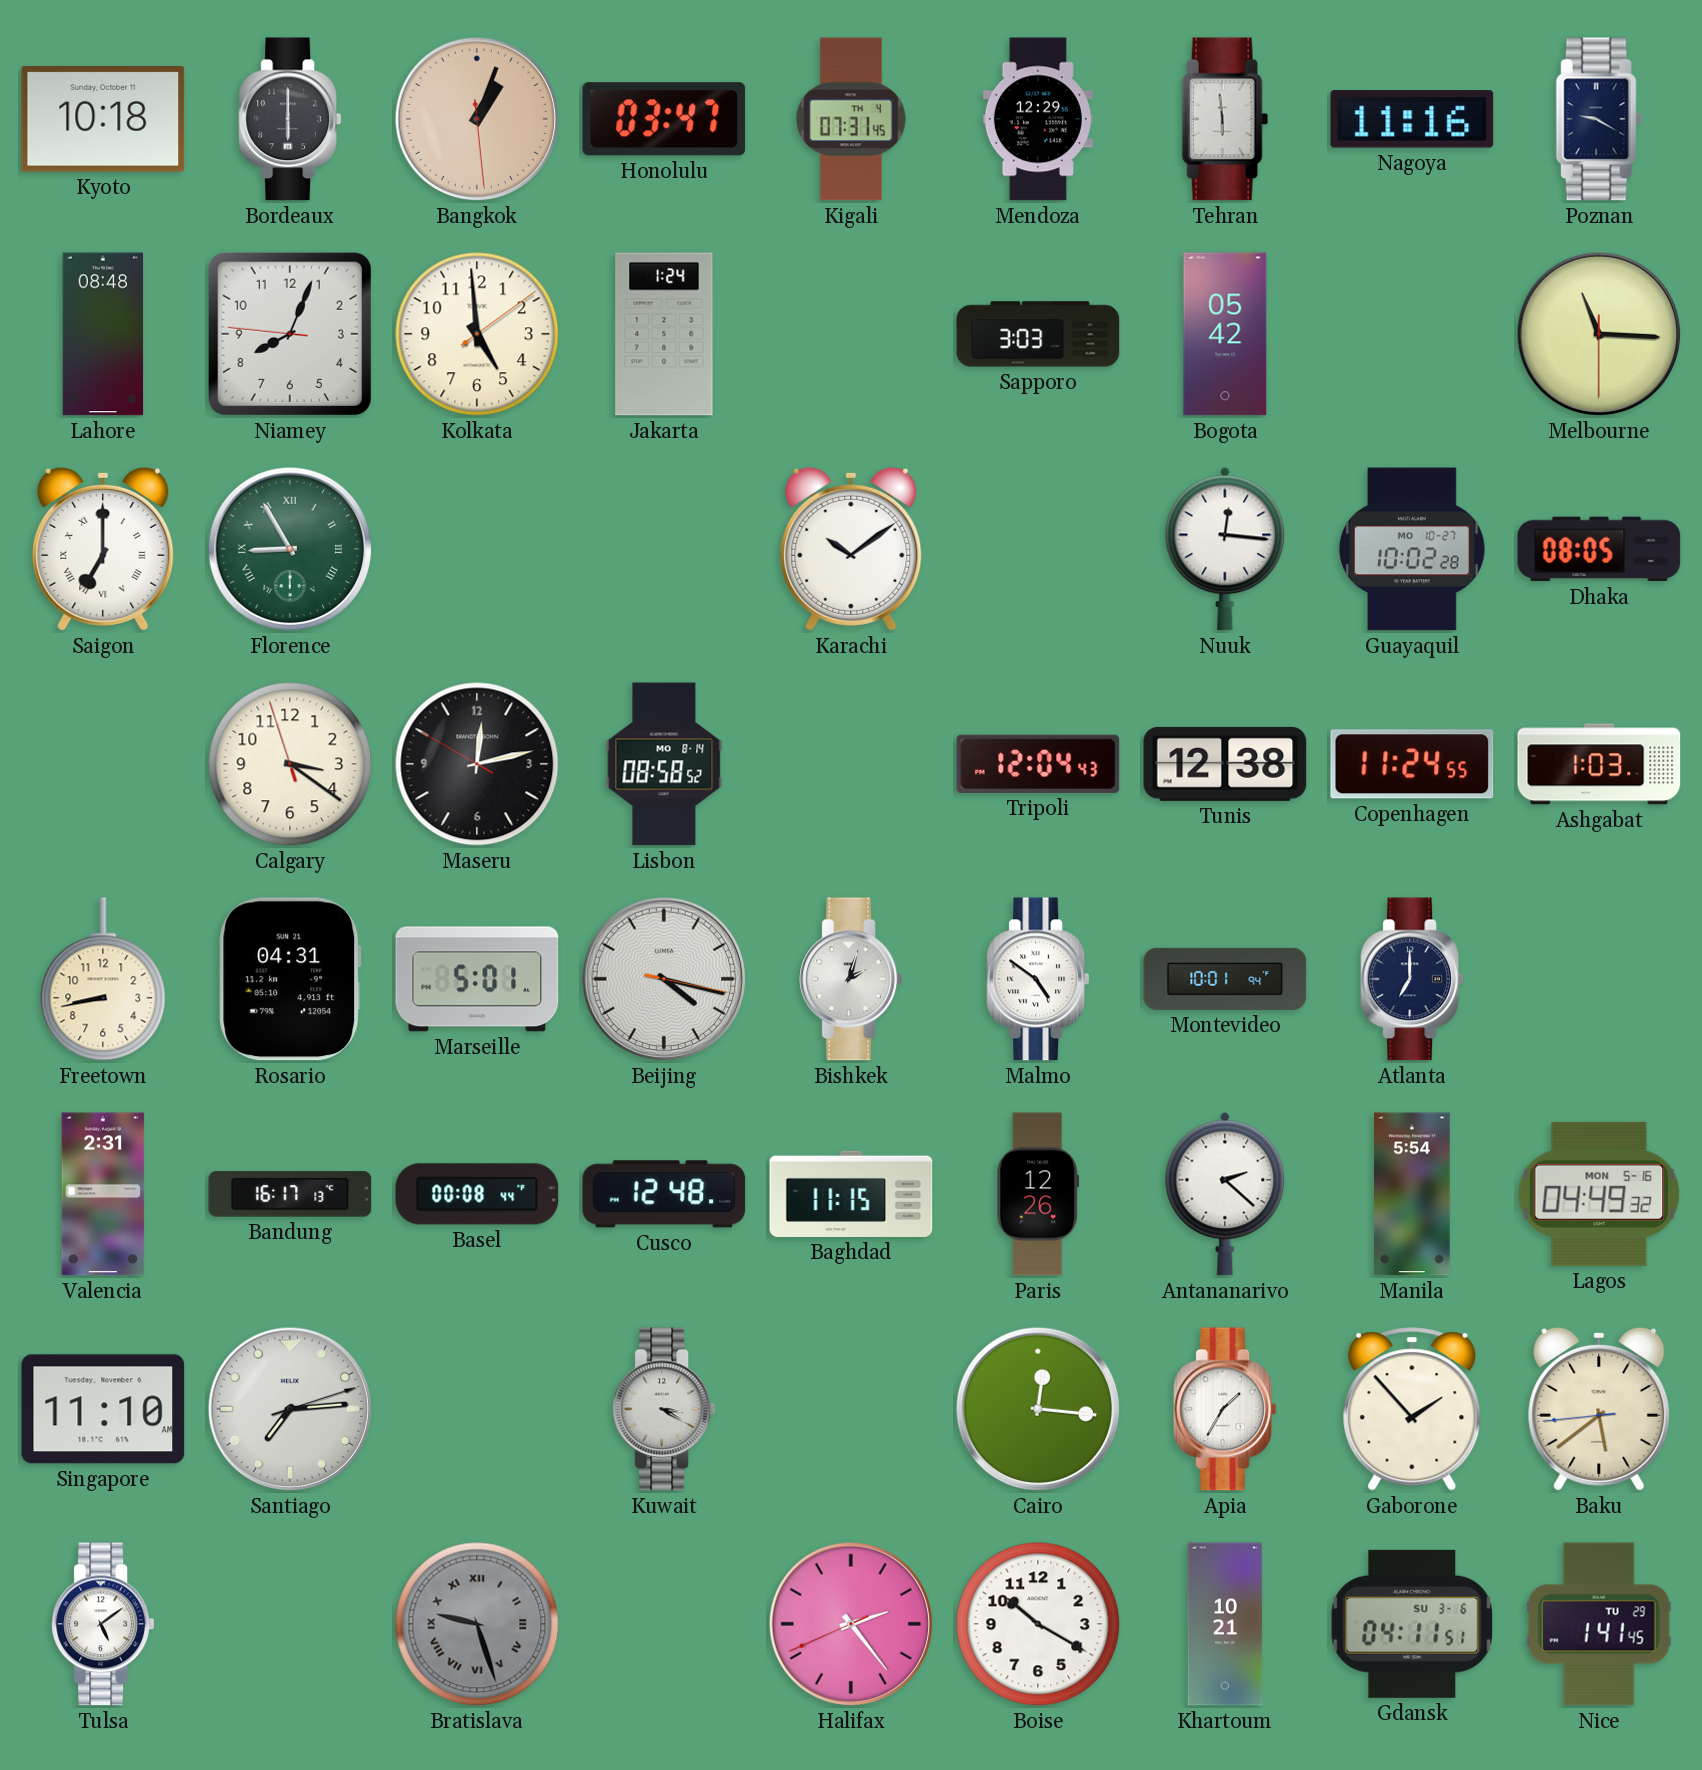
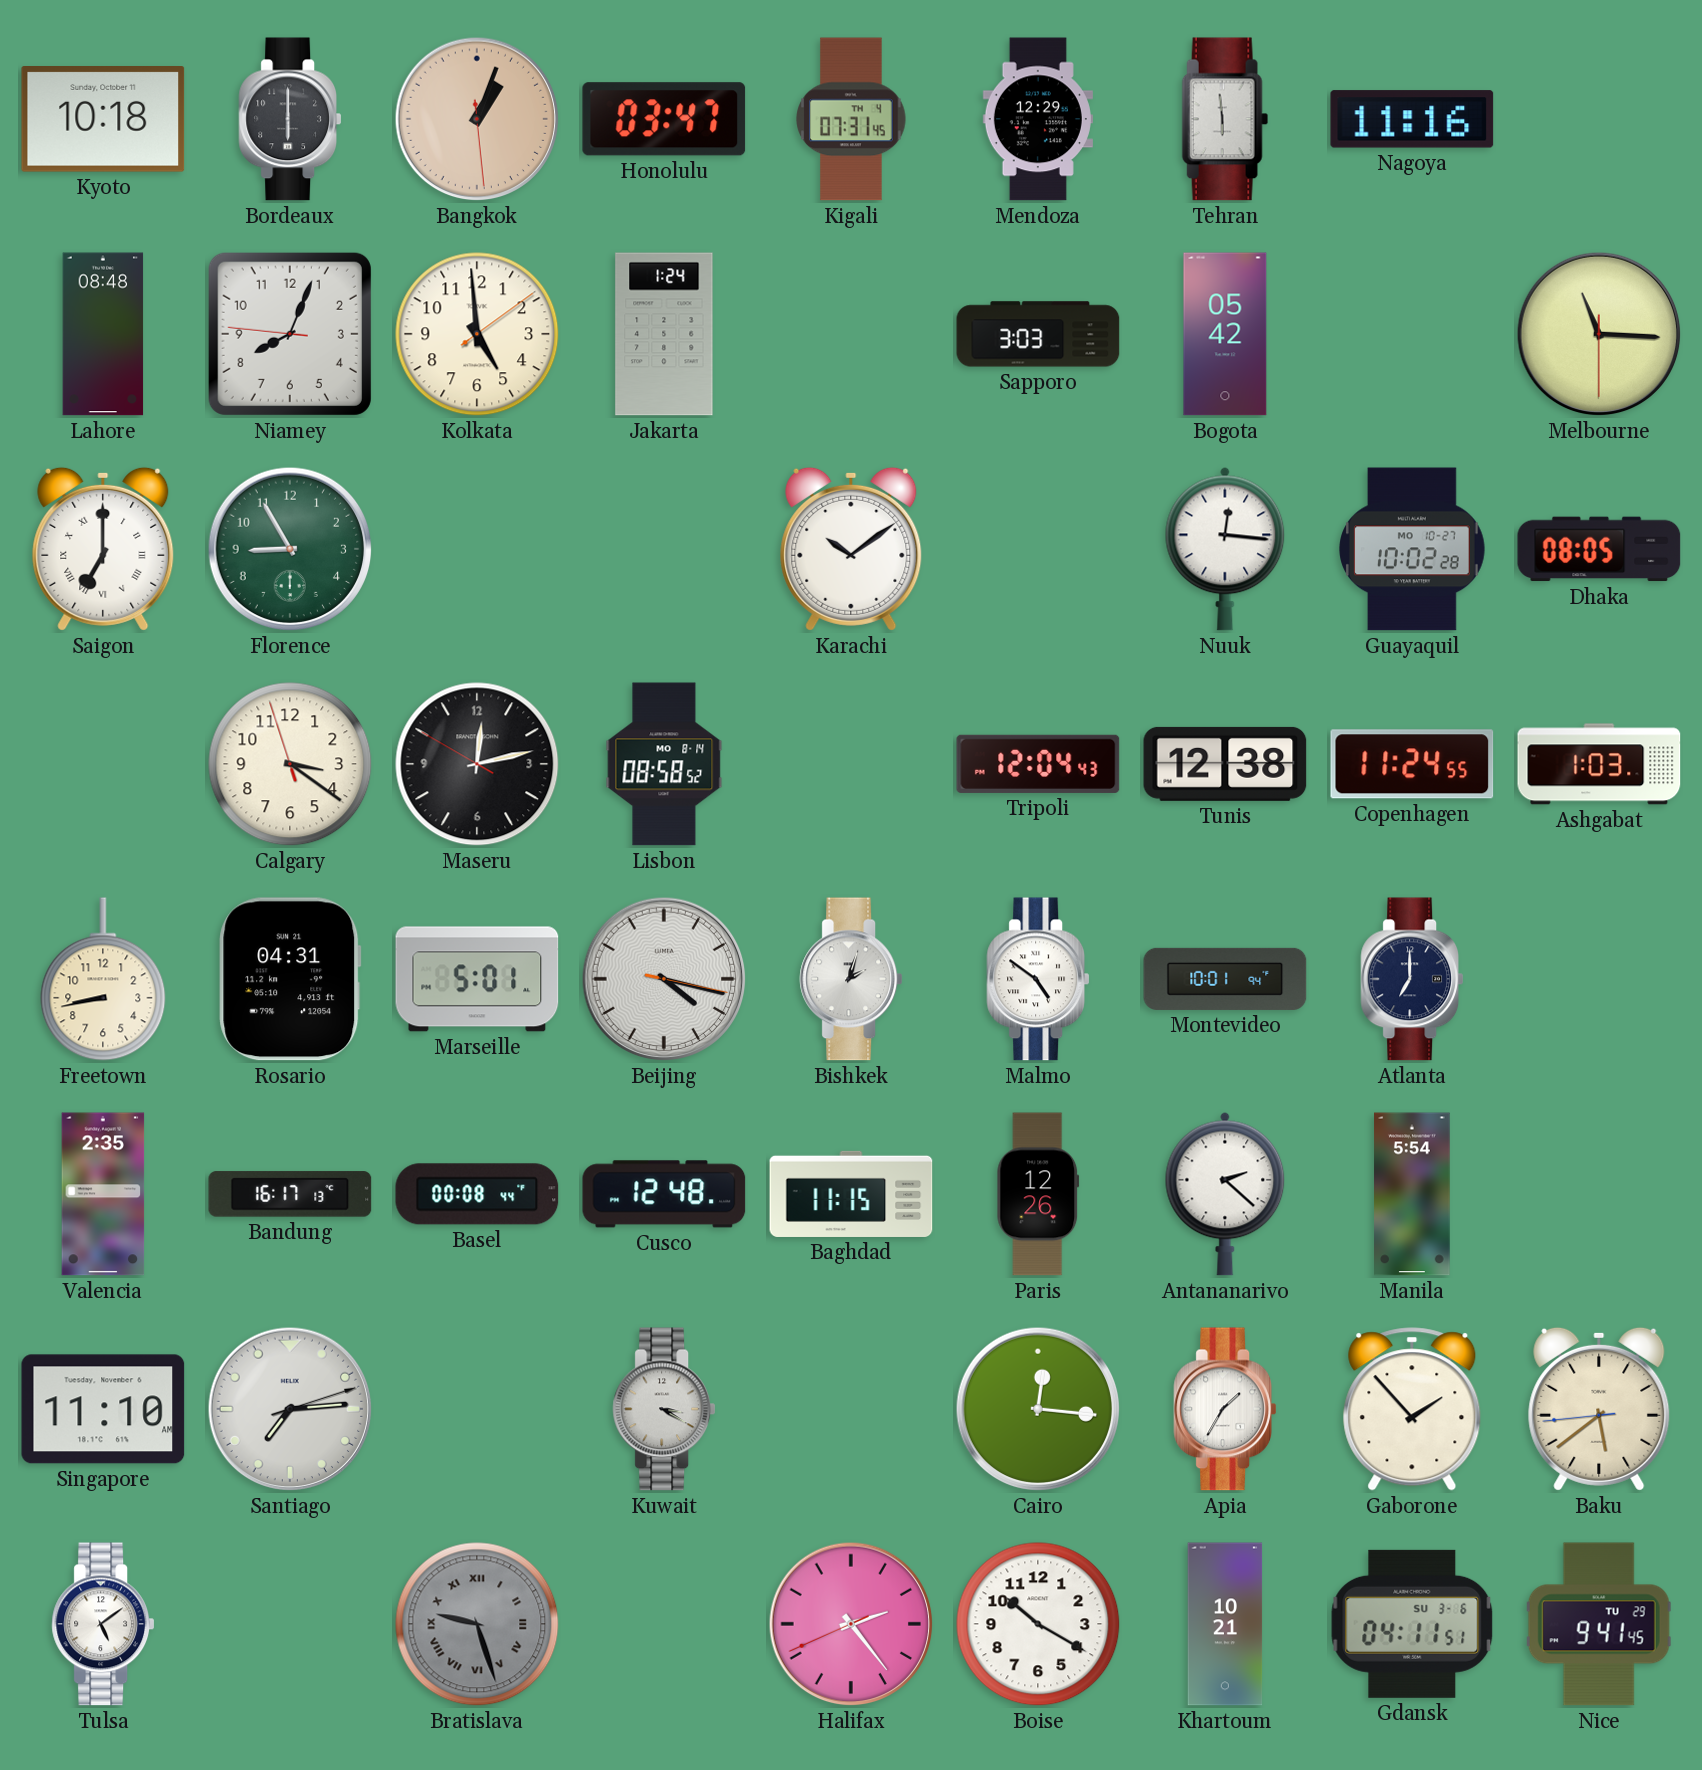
Poznan: 9:20 -> none (1599, 119)
Florence numerals: Roman -> Arabic (290, 549)
Valencia: 2:31 -> 2:35 (103, 1194)
Lagos: 04:49 -> none (1599, 1194)
Nice: 1:41 -> 9:41 (1599, 1624)
